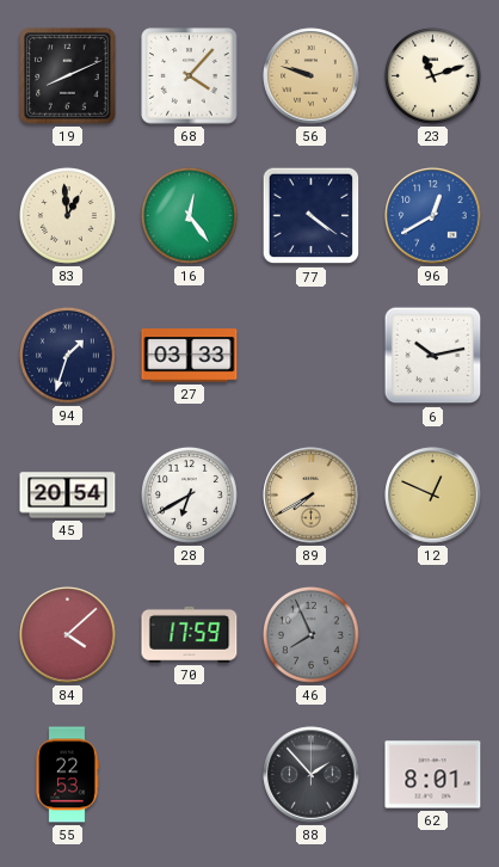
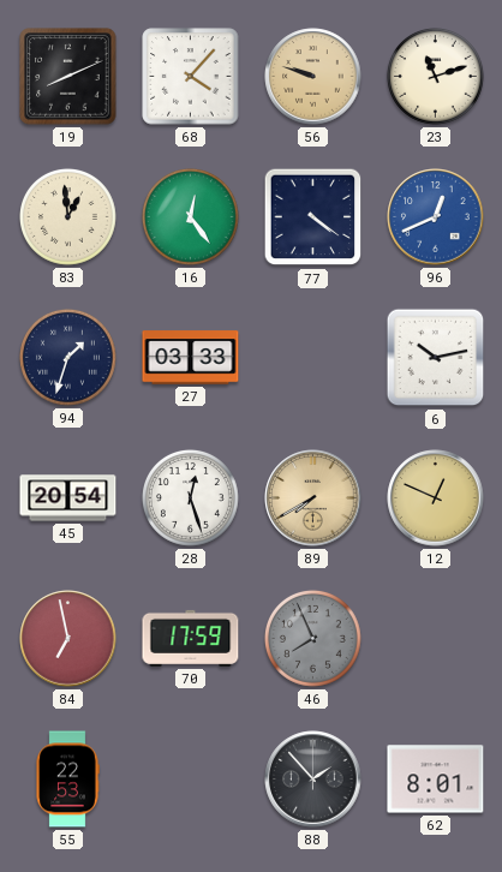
96: 12:40 -> 12:41 (436, 217)
28: 6:40 -> 12:27 (190, 497)
84: 4:08 -> 6:58 (68, 639)
